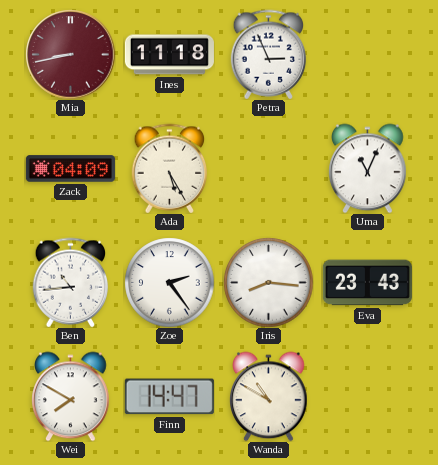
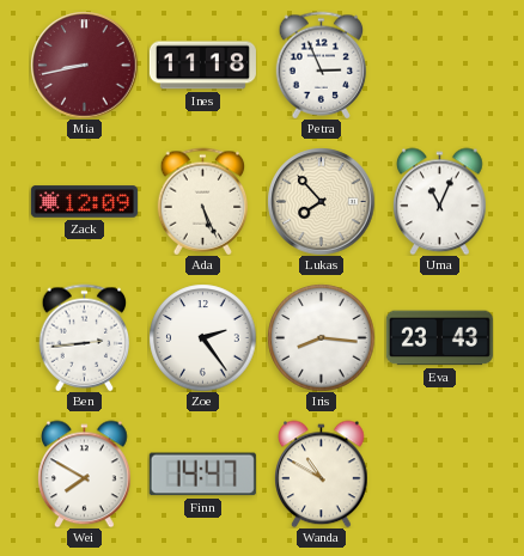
Zack: 04:09 -> 12:09 (84, 202)
Ada: 5:25 -> 5:26 (203, 201)
Lukas: none -> 7:53 (321, 201)
Ben: 10:44 -> 2:44 (85, 337)
